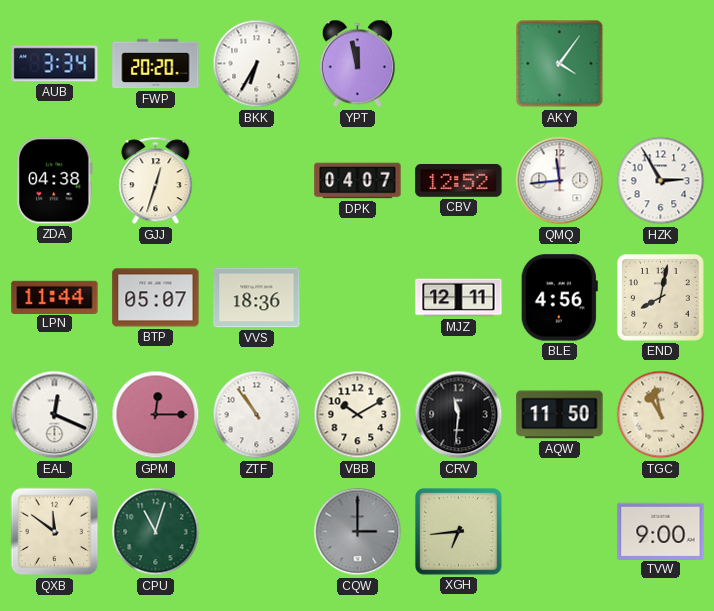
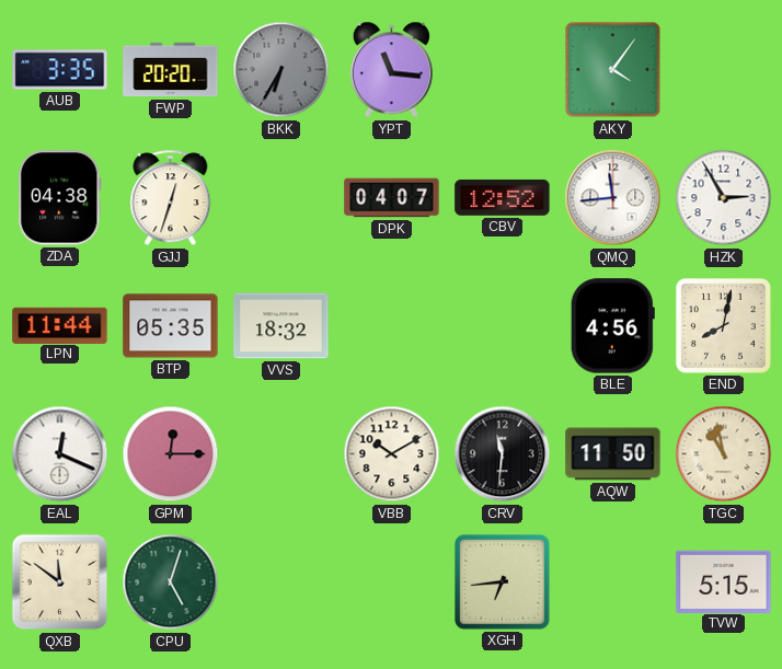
AUB: 3:34 -> 3:35 (60, 70)
BKK dial: white -> grey (281, 70)
YPT: 11:58 -> 11:16 (391, 70)
BTP: 05:07 -> 05:35 (171, 326)
VVS: 18:36 -> 18:32 (281, 326)
MJZ: 12:11 -> none (459, 298)
ZTF: 10:54 -> none (257, 415)
CPU: 11:03 -> 5:03 (171, 583)
CQW: 3:00 -> none (358, 532)
TVW: 9:00 -> 5:15 (724, 581)
